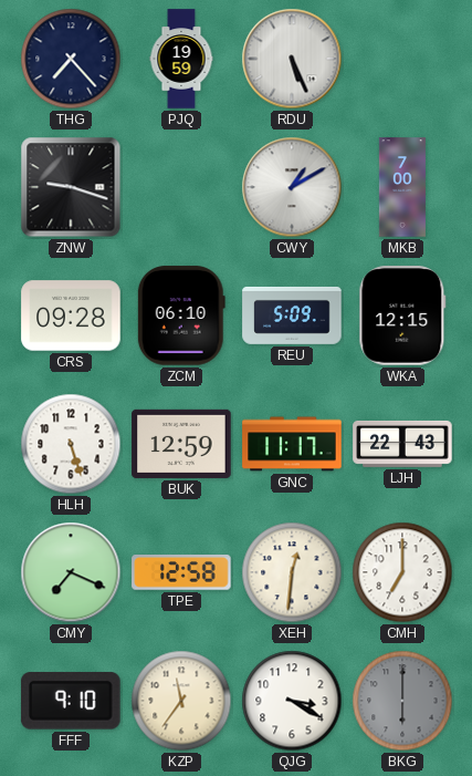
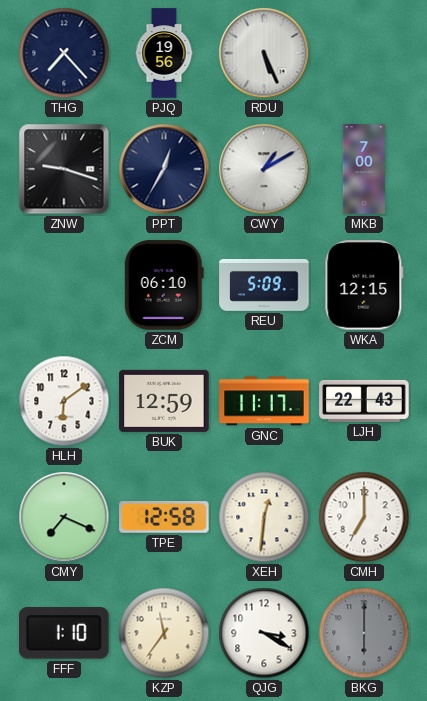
PJQ: 19:59 -> 19:56 (164, 53)
PPT: none -> 12:35 (164, 169)
CRS: 09:28 -> none (71, 315)
HLH: 5:27 -> 6:09 (64, 401)
FFF: 9:10 -> 1:10 (64, 634)
